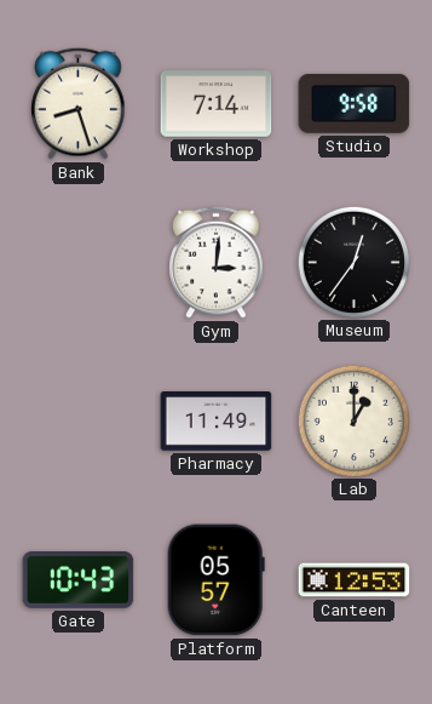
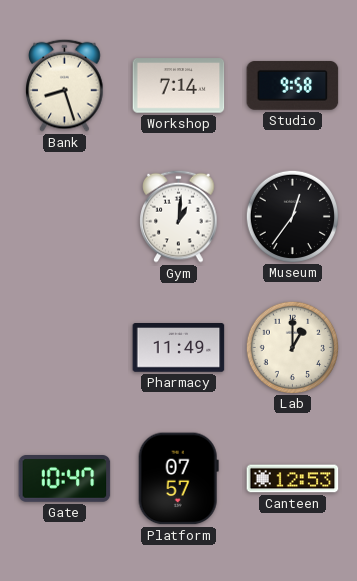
Gym: 3:01 -> 1:01 (179, 216)
Gate: 10:43 -> 10:47 (65, 479)
Platform: 05:57 -> 07:57 (178, 479)
